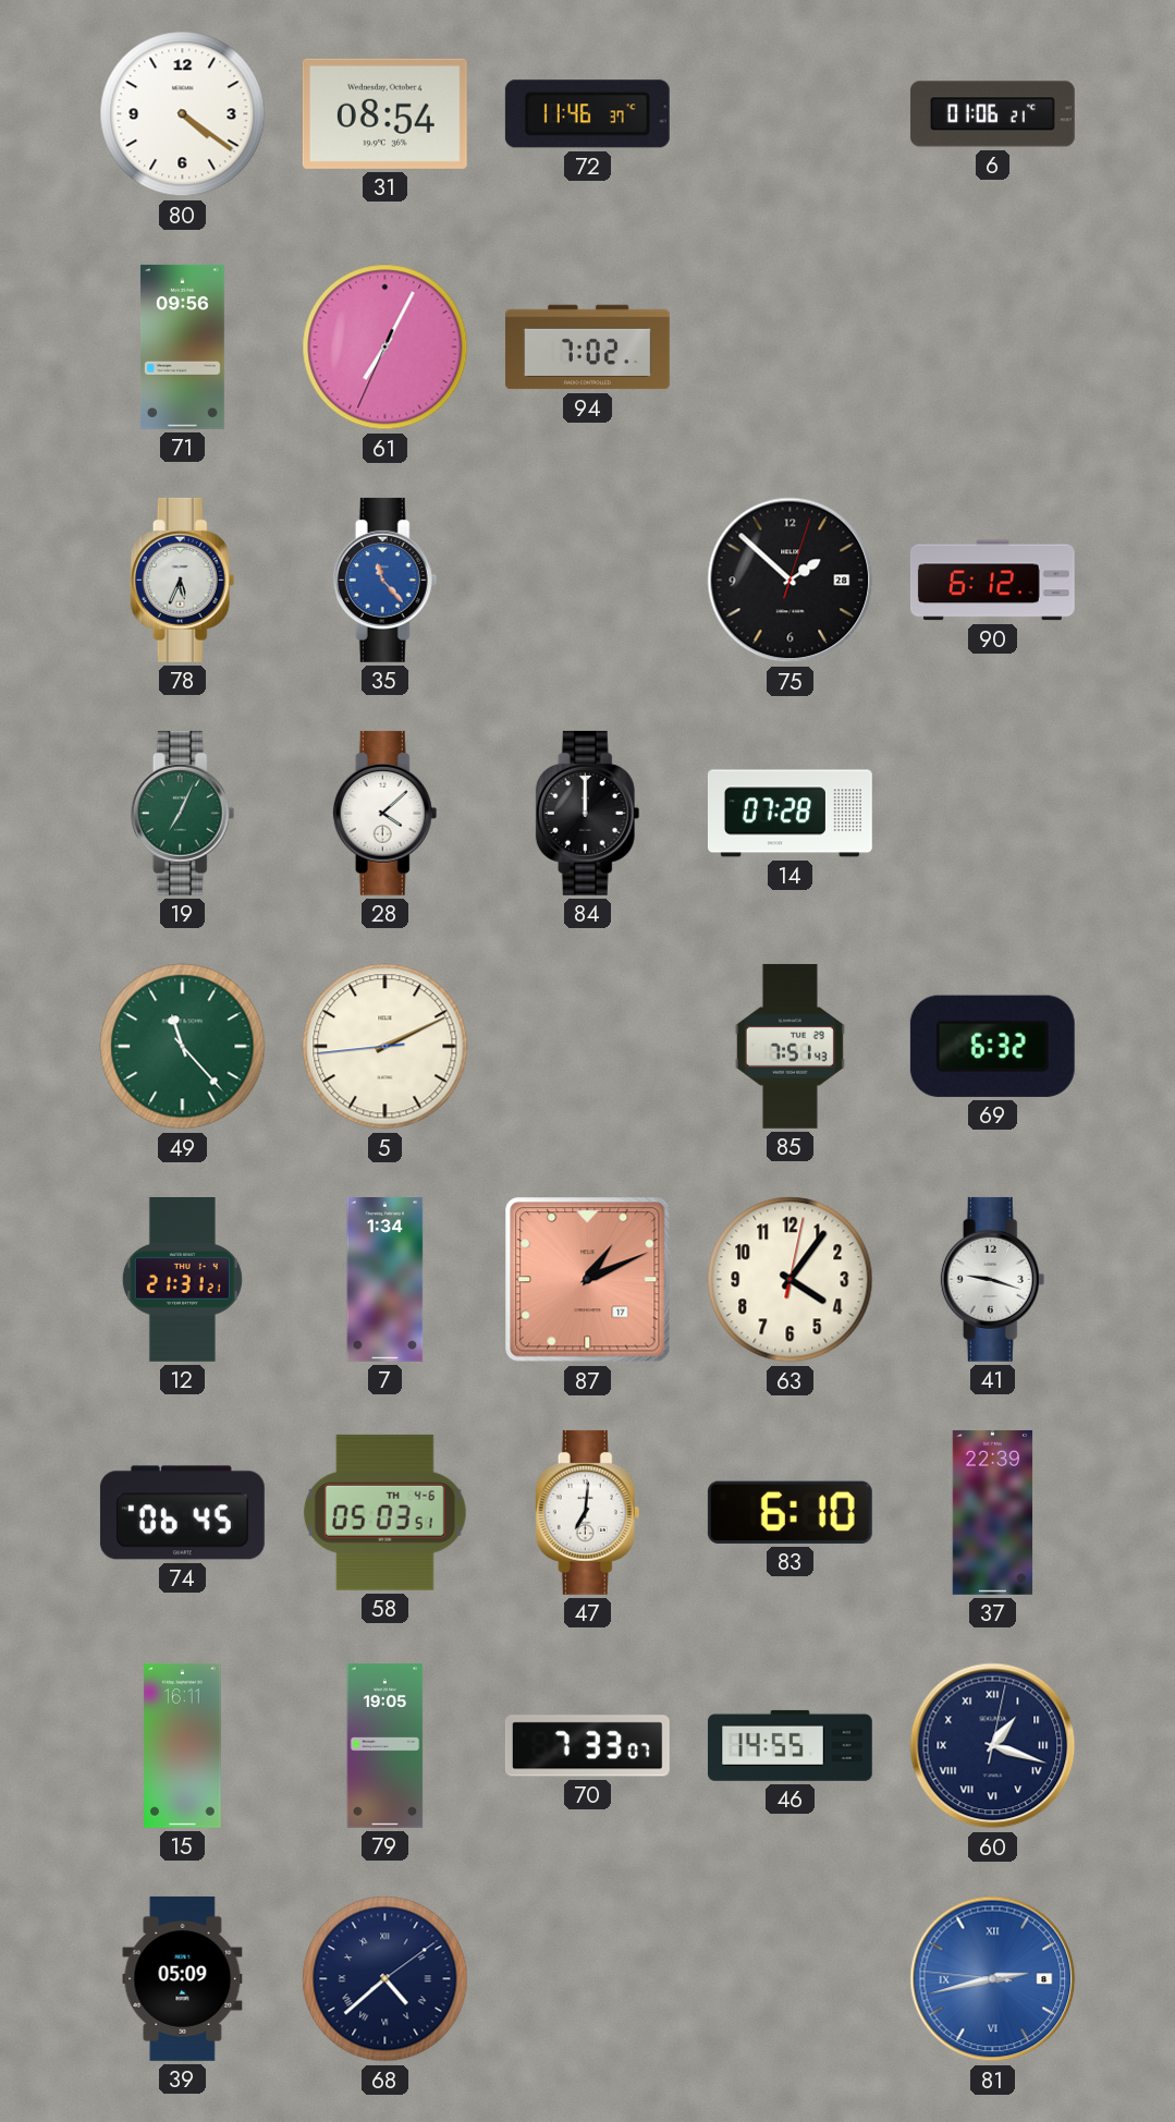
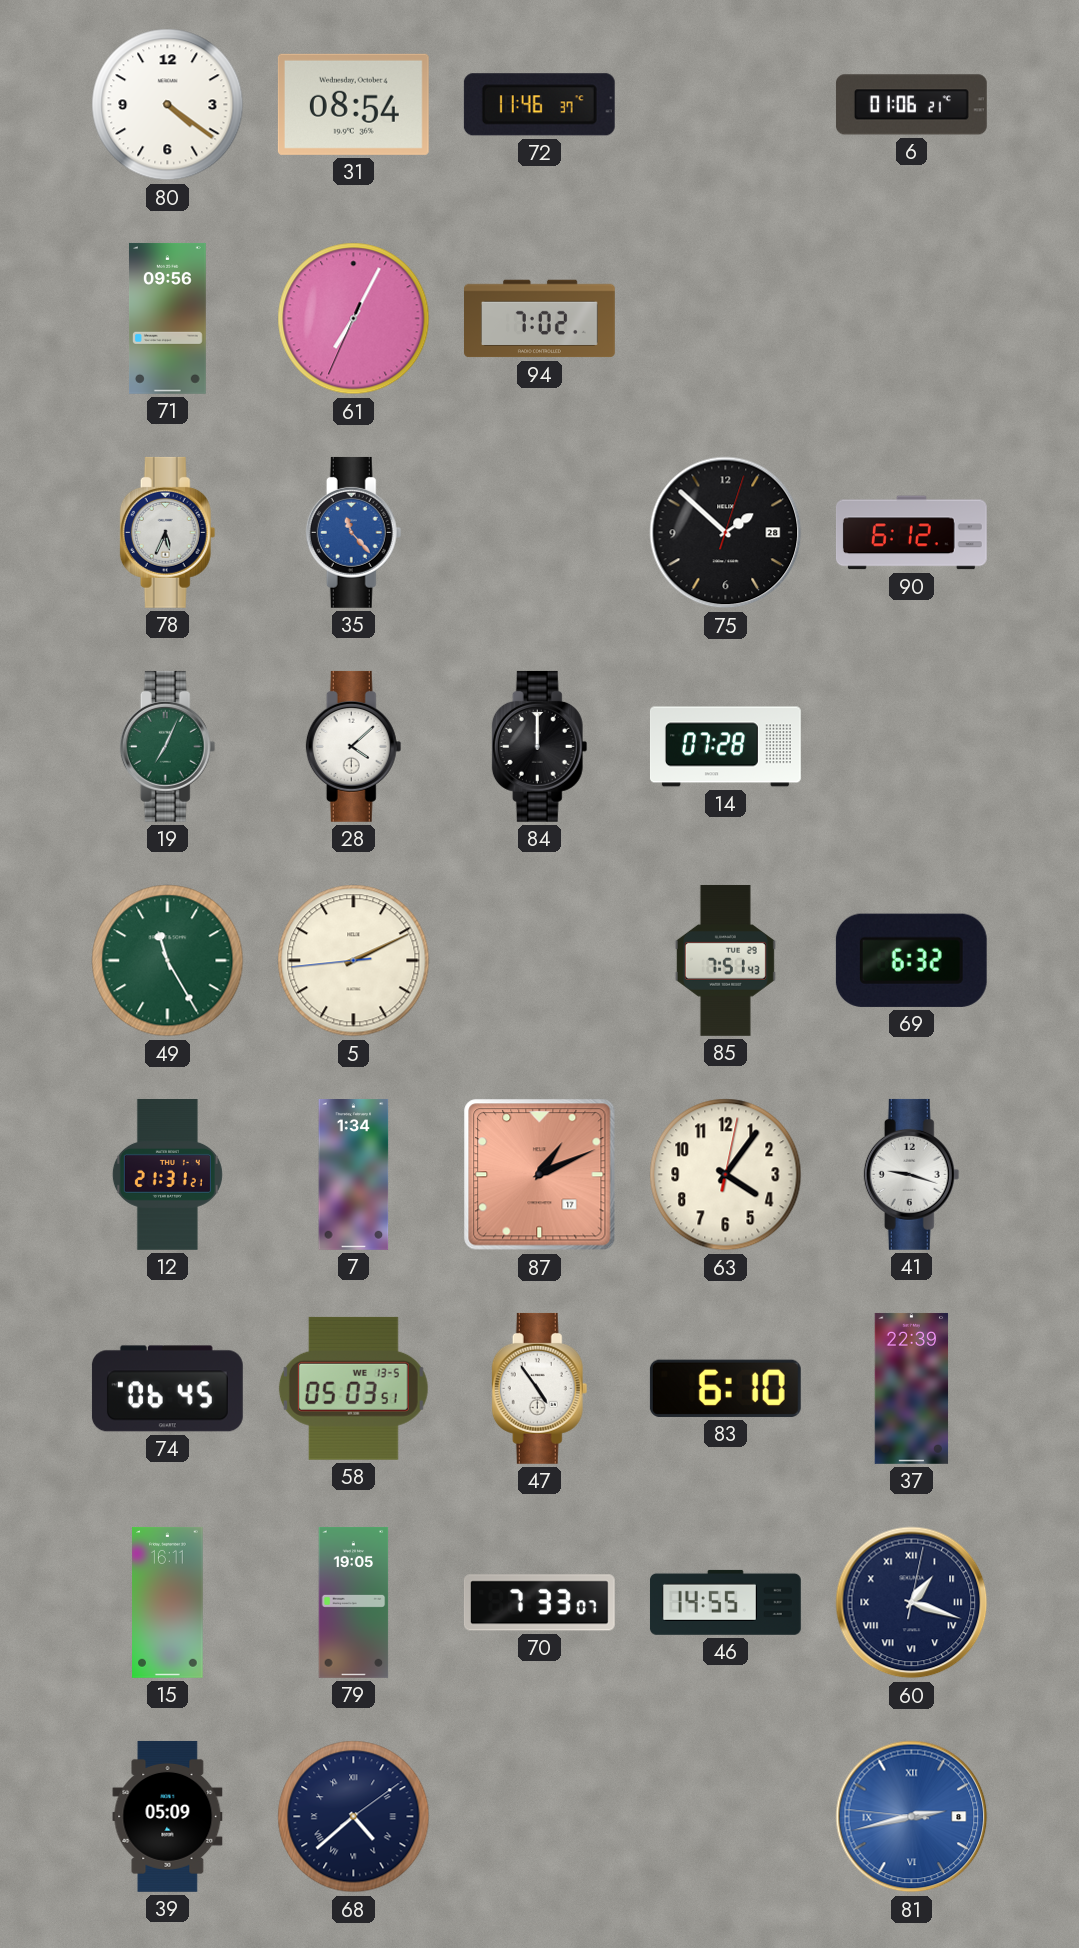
49: 11:23 -> 11:25 (168, 961)
58 date: TH 4-6 -> WE 13-5 (353, 1388)
47: 7:01 -> 4:54 (540, 1388)
